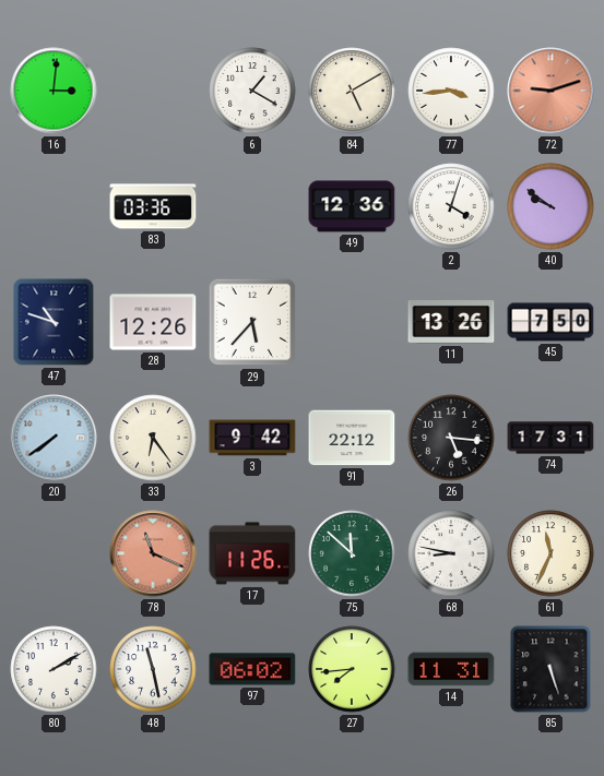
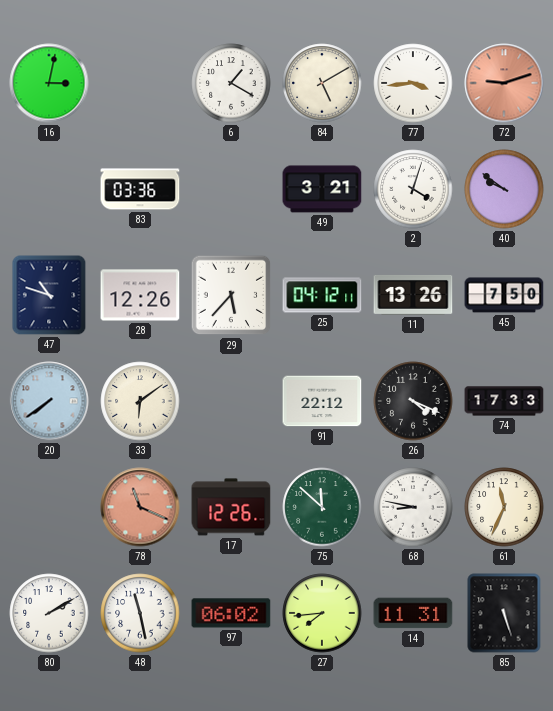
16: 3:01 -> 3:02 (49, 83)
49: 12:36 -> 3:21 (322, 189)
25: none -> 04:12 (322, 295)
33: 6:24 -> 6:09 (140, 401)
3: 9:42 -> none (252, 438)
26: 5:16 -> 4:19 (413, 401)
74: 17:31 -> 17:33 (504, 401)
17: 11:26 -> 12:26 (231, 507)
